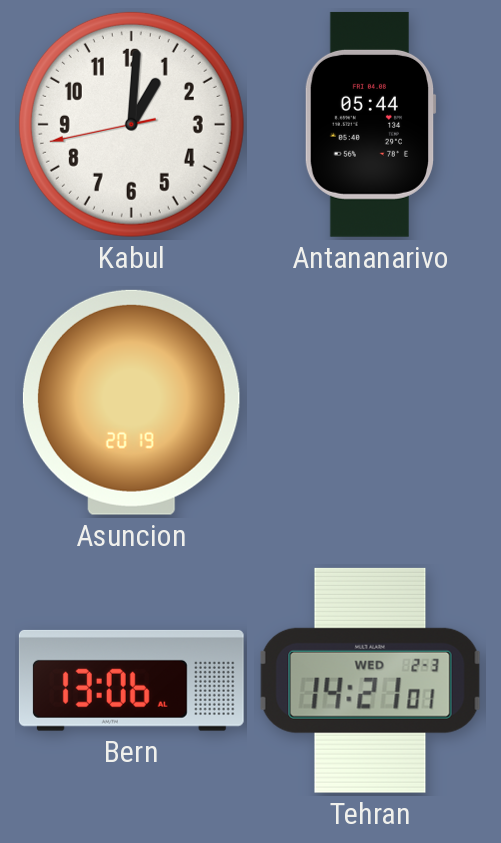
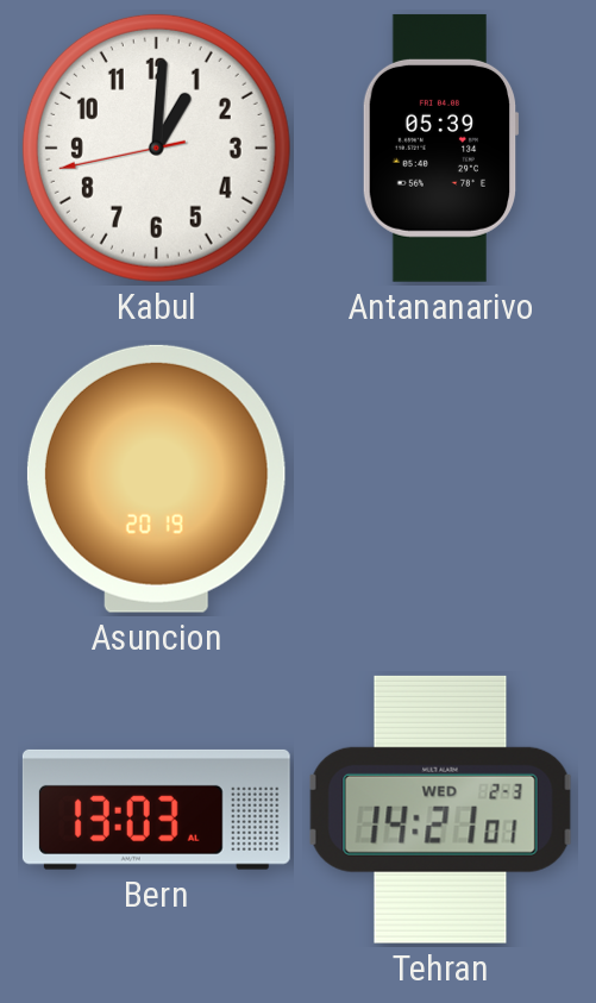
Antananarivo: 05:44 -> 05:39 (440, 148)
Bern: 13:06 -> 13:03 (156, 809)
